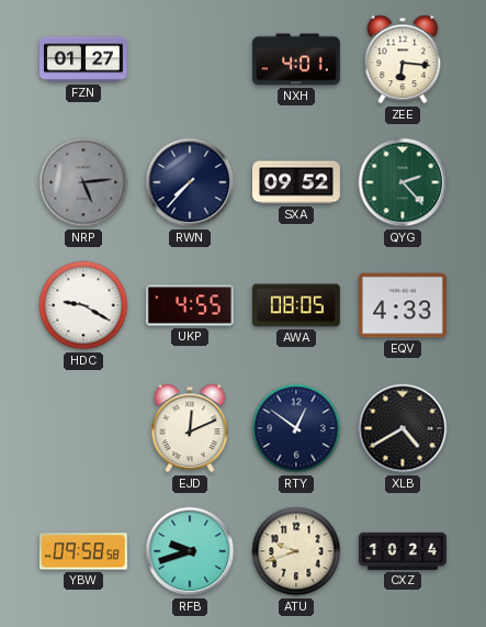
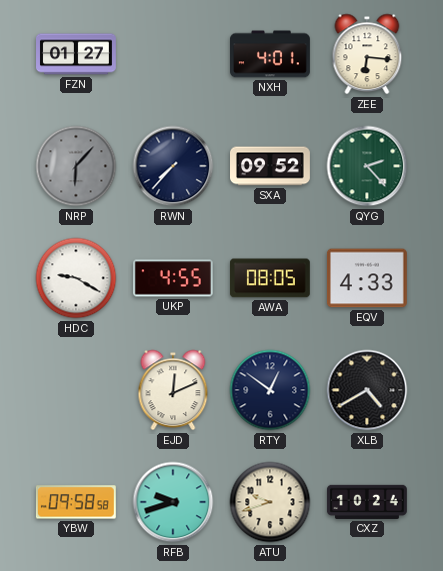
NRP: 5:14 -> 6:07 (76, 166)
